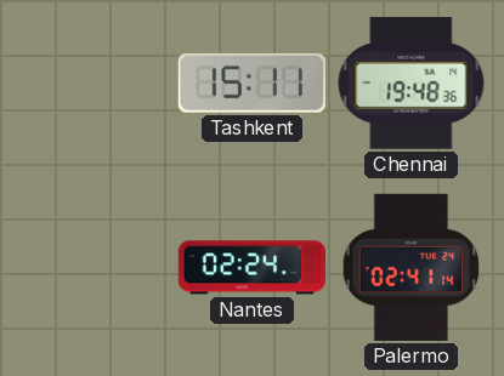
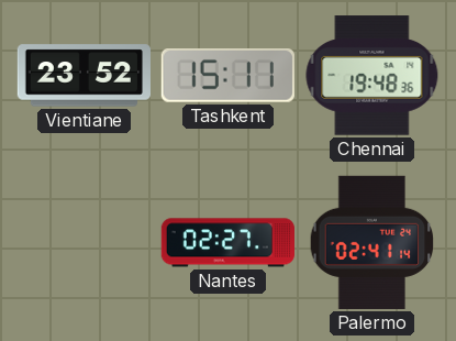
Vientiane: none -> 23:52 (84, 76)
Nantes: 02:24 -> 02:27 (227, 243)
